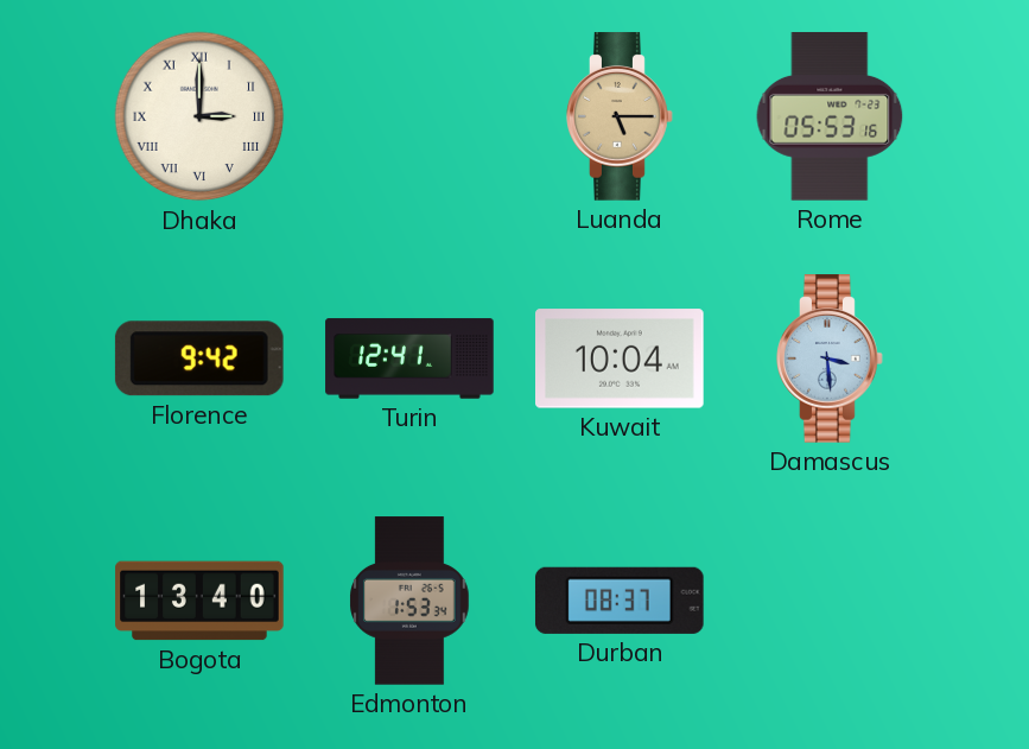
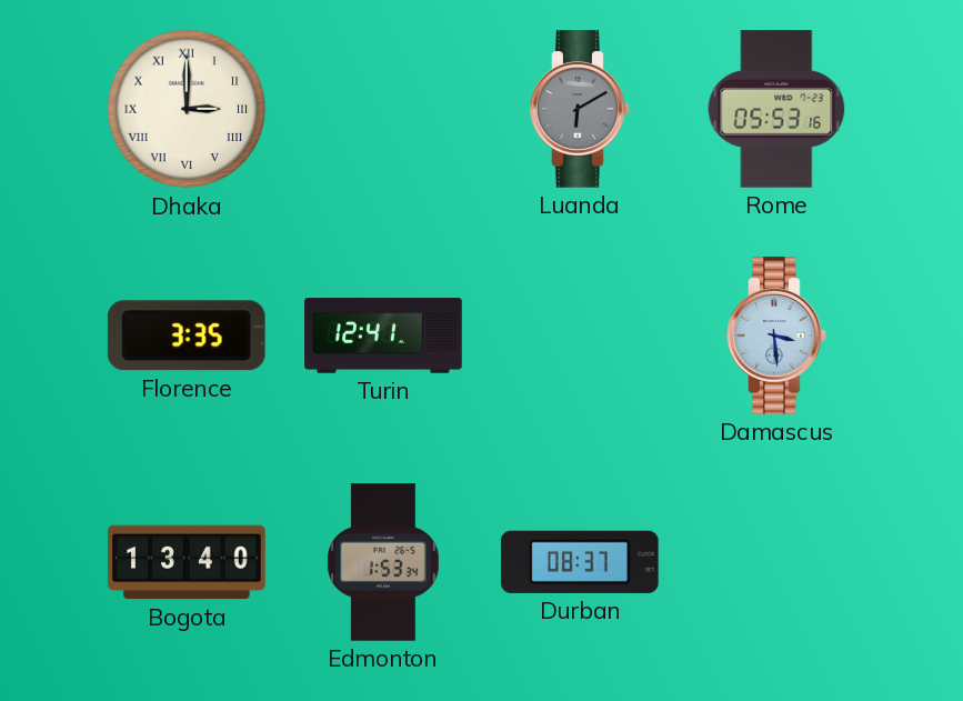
Luanda: 5:15 -> 6:10 (580, 109)
Luanda dial: champagne -> grey (580, 109)
Florence: 9:42 -> 3:35 (187, 336)
Kuwait: 10:04 -> none (621, 358)
